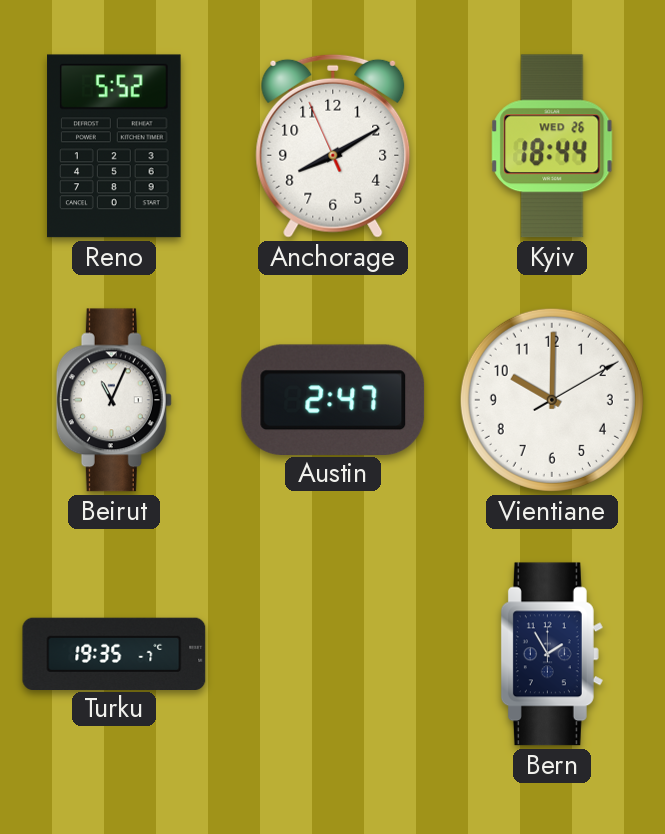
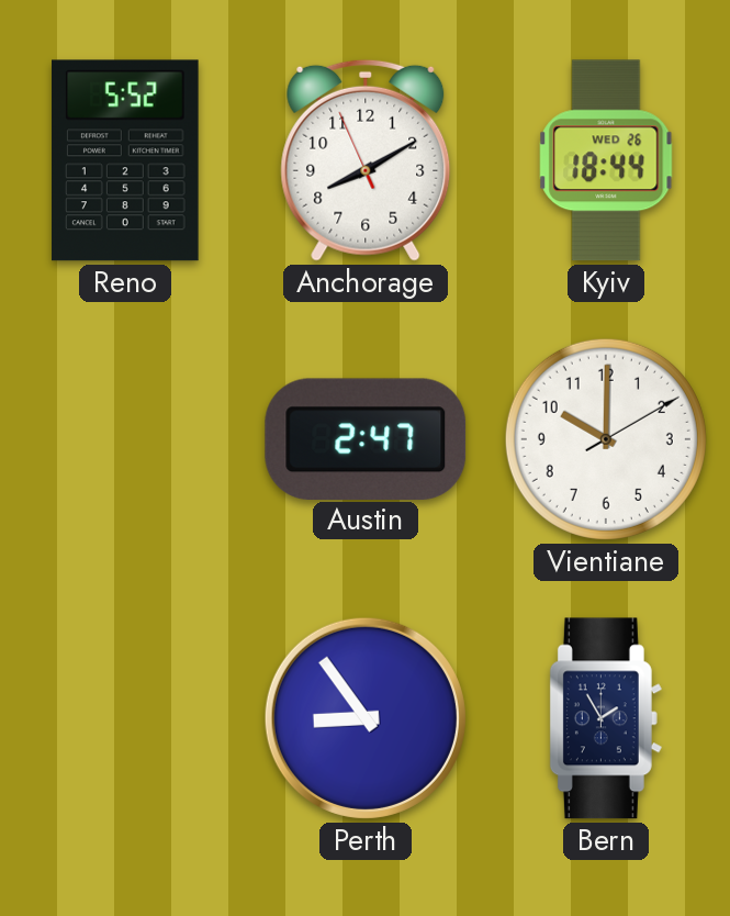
Beirut: 11:04 -> none (114, 400)
Turku: 19:35 -> none (114, 653)
Perth: none -> 8:54 (366, 718)
